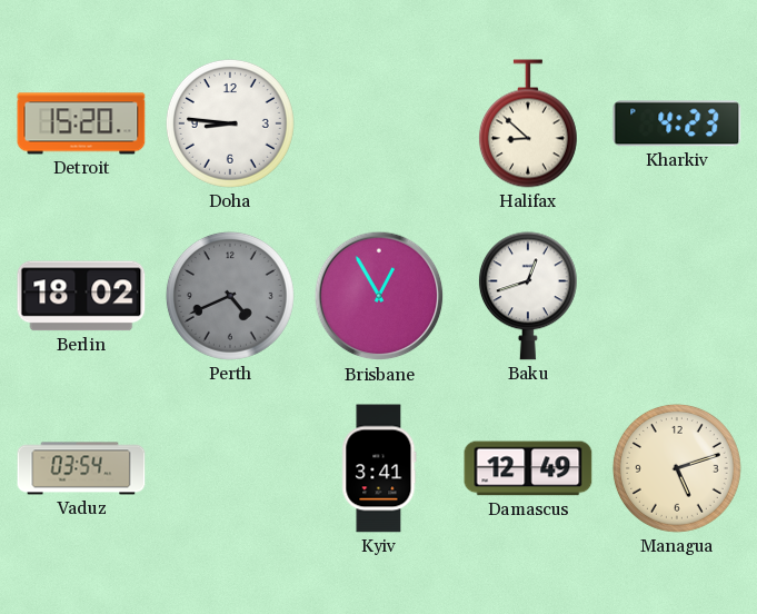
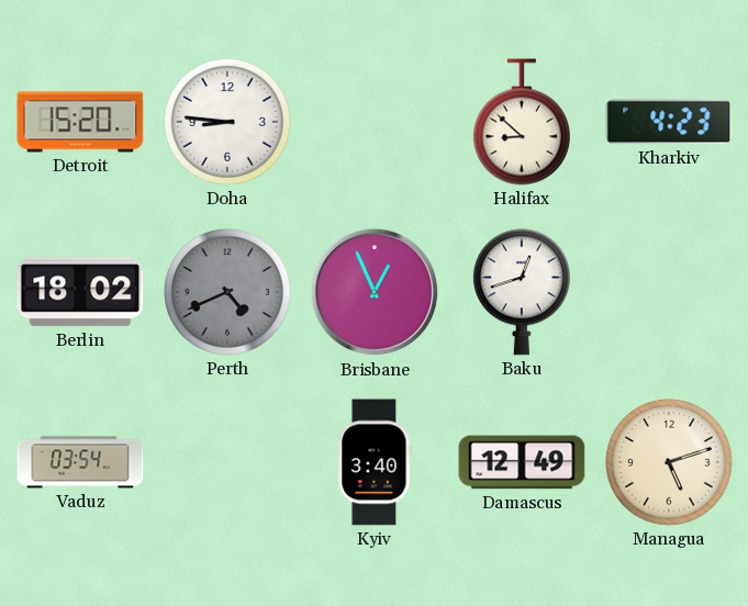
Brisbane: 12:55 -> 12:56 (375, 292)
Kyiv: 3:41 -> 3:40 (375, 462)
